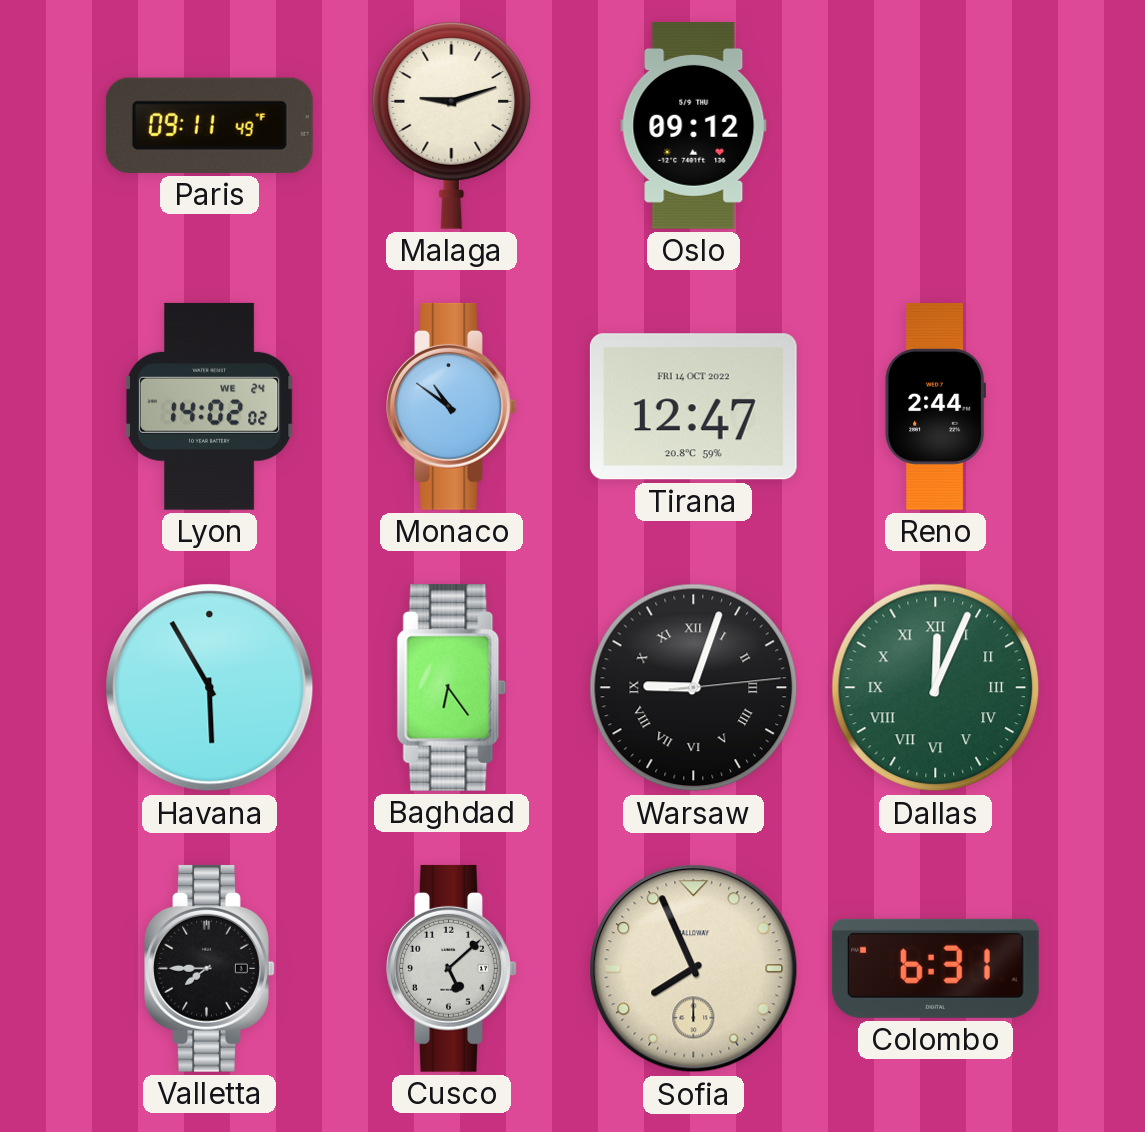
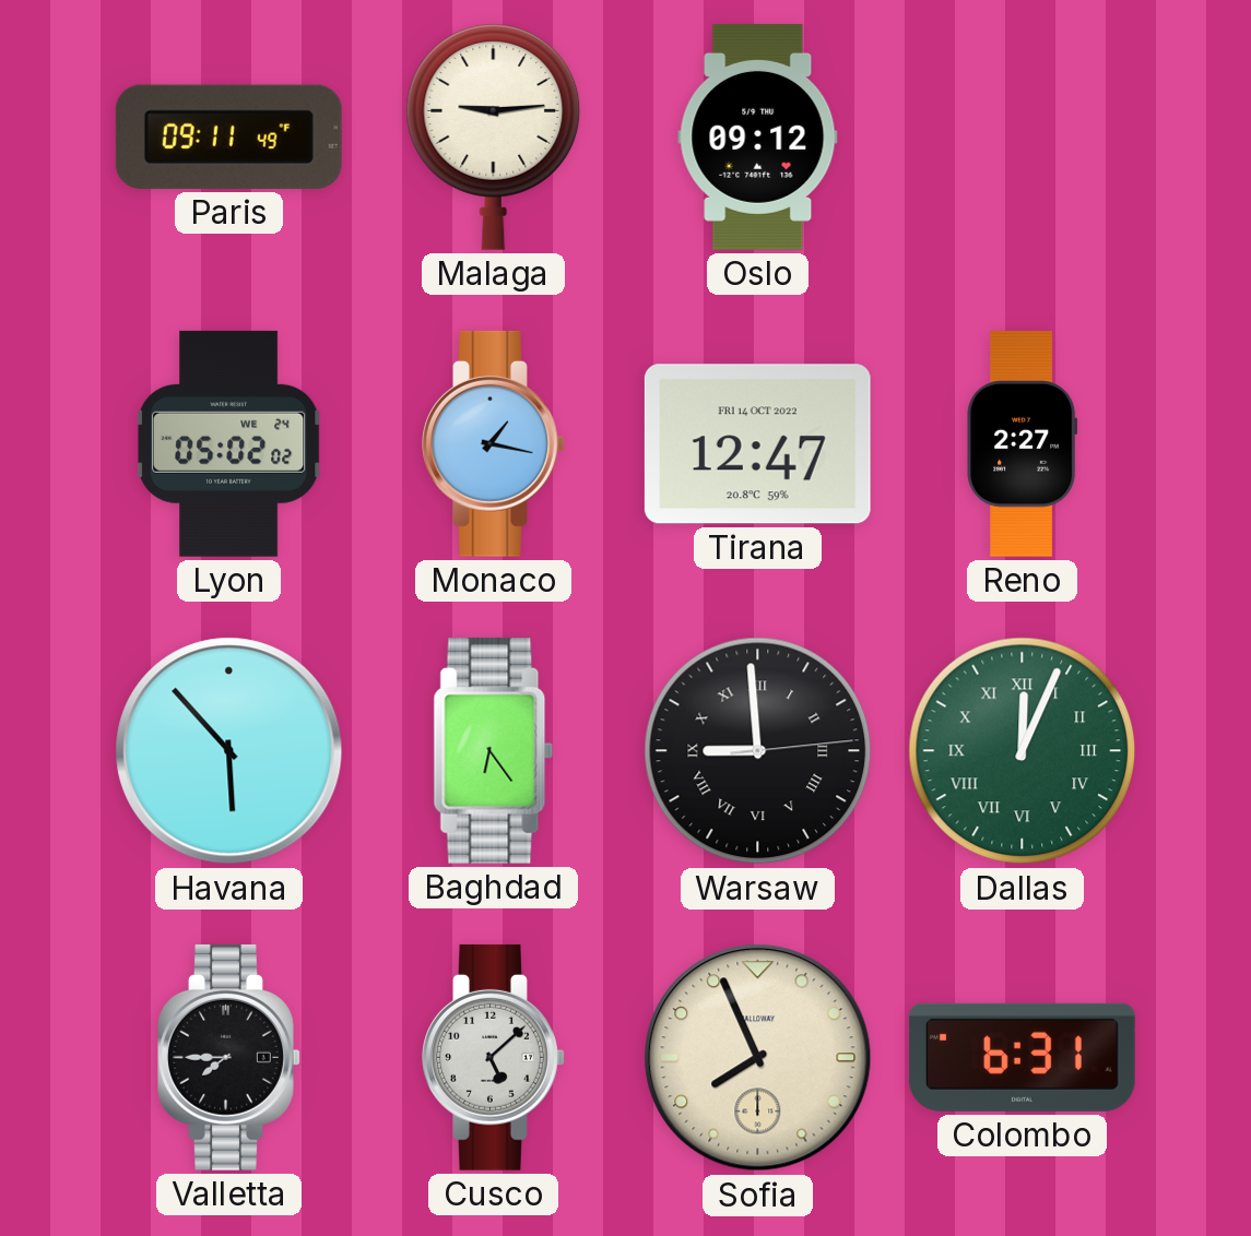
Malaga: 9:12 -> 9:14 (494, 136)
Lyon: 14:02 -> 05:02 (229, 443)
Monaco: 10:51 -> 1:17 (494, 443)
Reno: 2:44 -> 2:27 (1023, 444)
Havana: 5:55 -> 5:53 (229, 751)
Warsaw: 9:03 -> 8:59 (758, 751)
